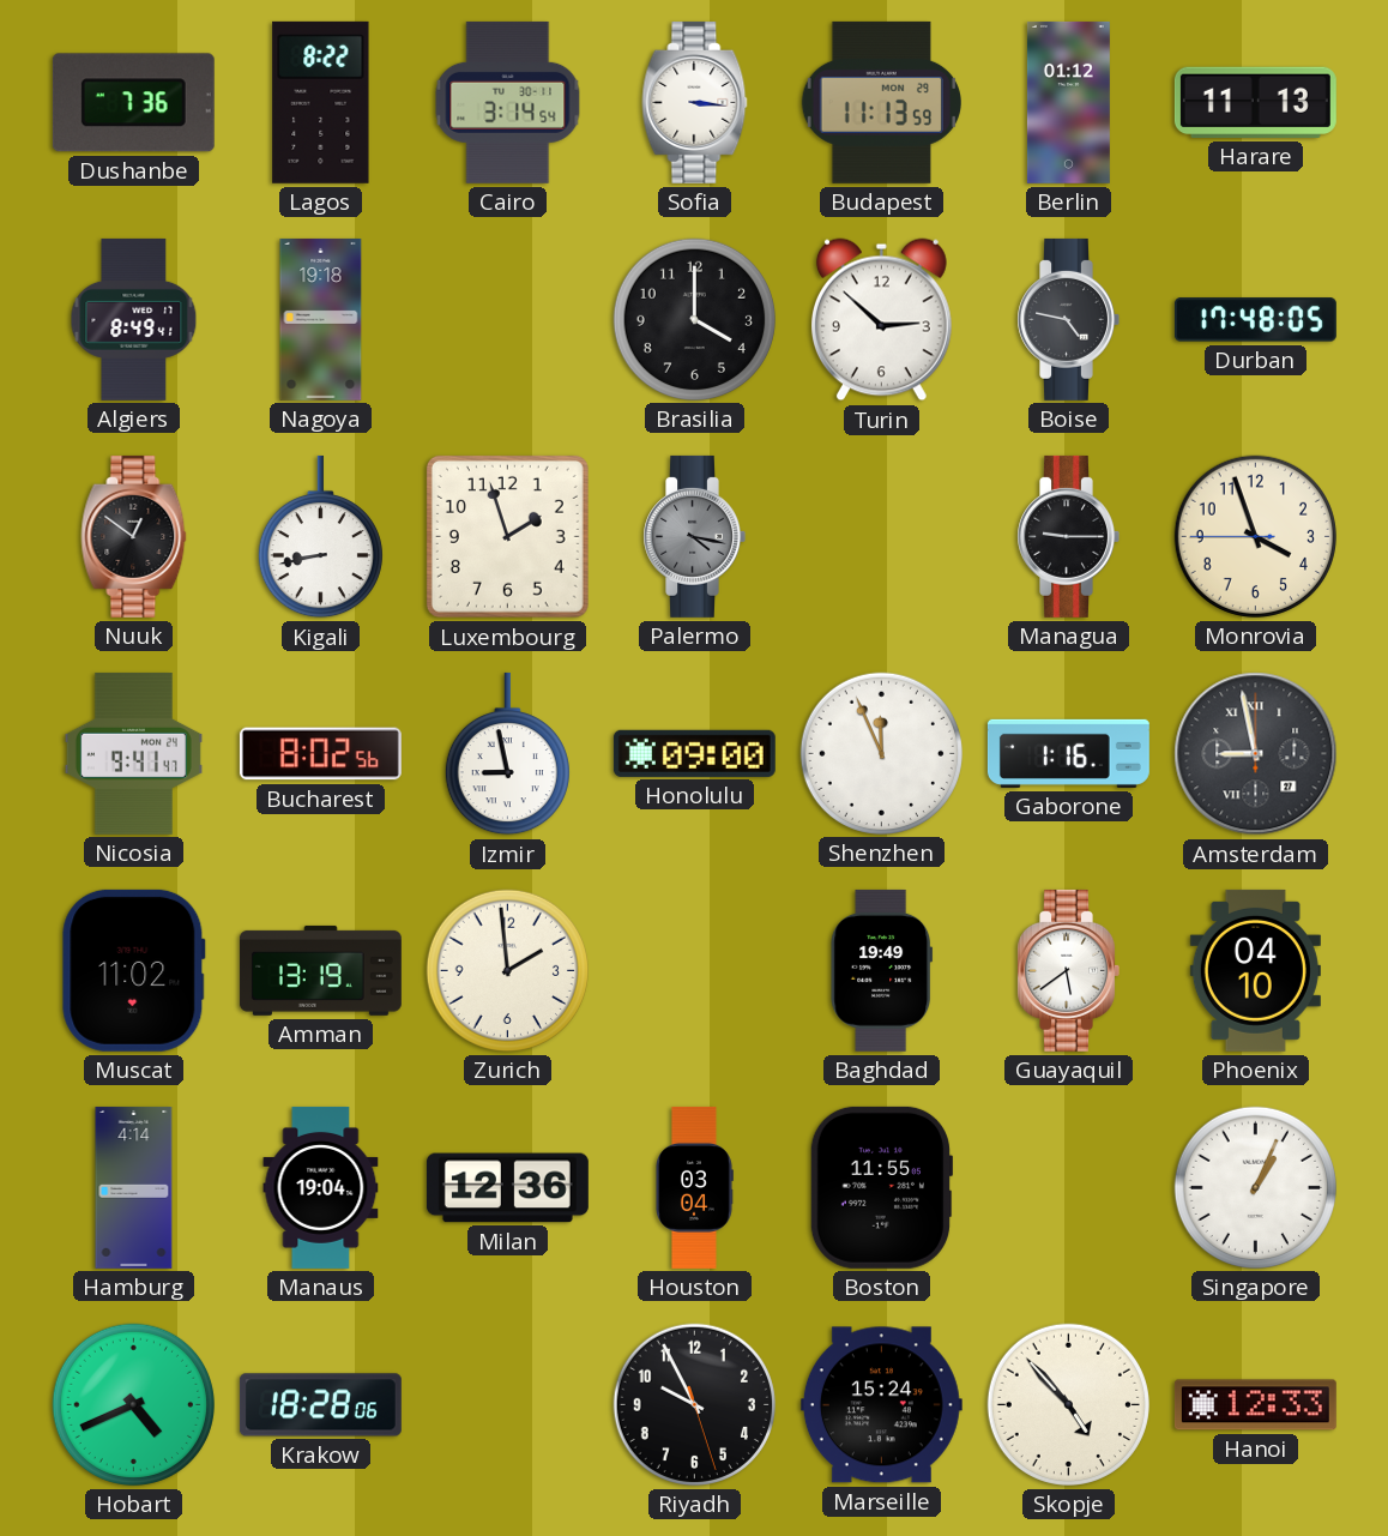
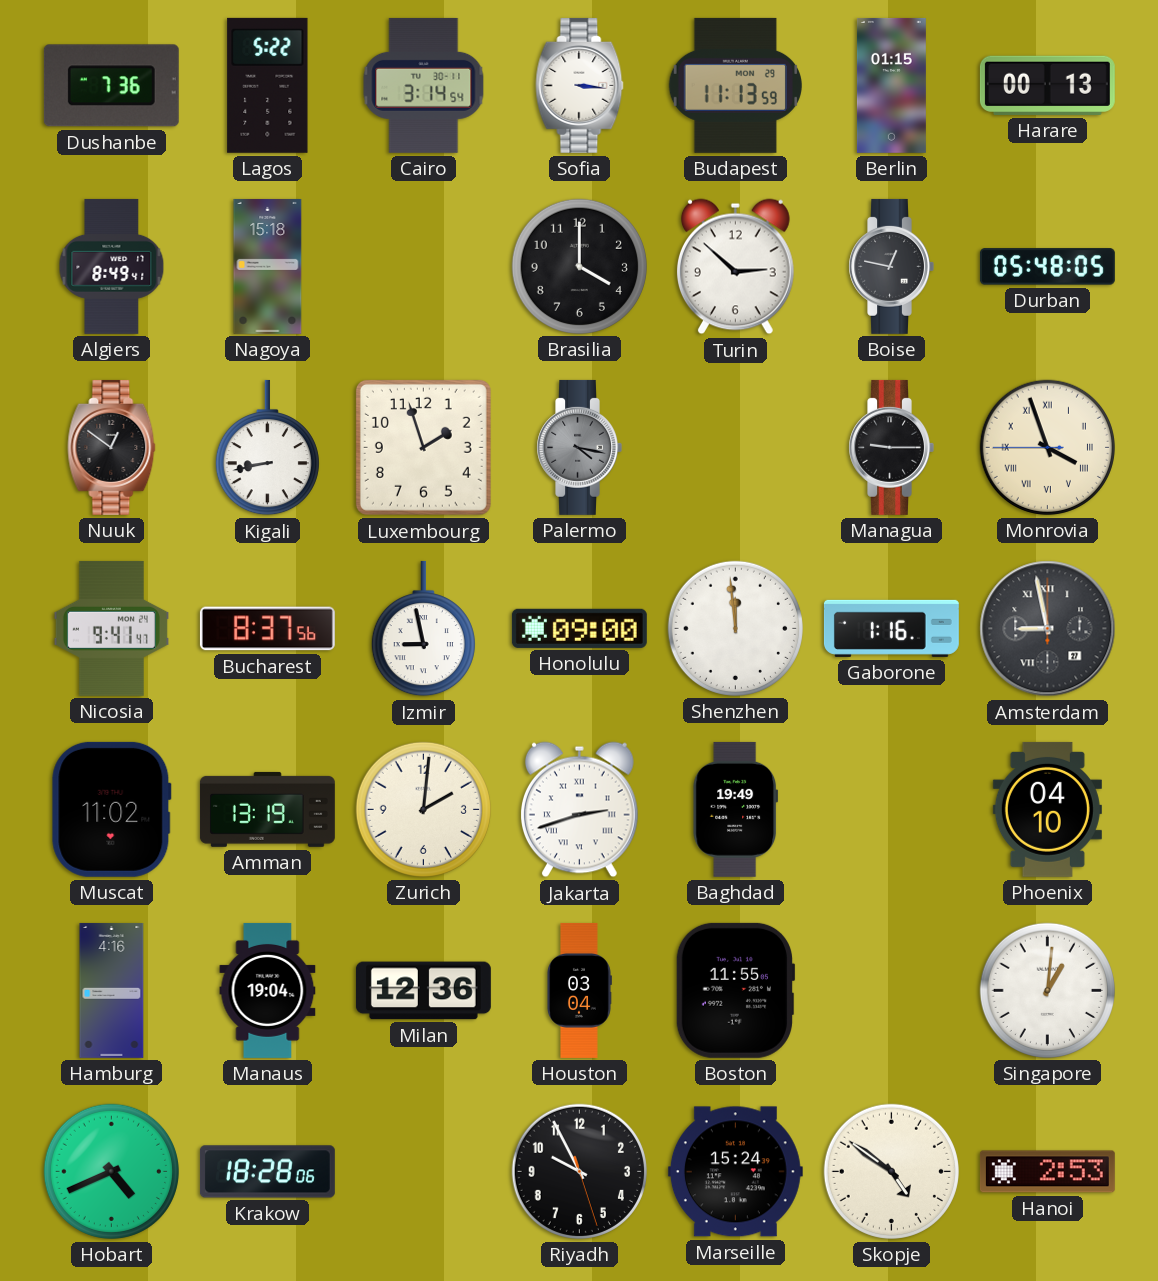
Lagos: 8:22 -> 5:22 (268, 85)
Berlin: 01:12 -> 01:15 (891, 85)
Harare: 11:13 -> 00:13 (1047, 85)
Nagoya: 19:18 -> 15:18 (268, 266)
Boise: 4:47 -> 12:47 (891, 266)
Durban: 17:48 -> 05:48 (1047, 267)
Monrovia numerals: Arabic -> Roman (1047, 447)
Bucharest: 8:02 -> 8:37 (267, 629)
Shenzhen: 11:56 -> 11:59 (735, 628)
Zurich: 1:59 -> 2:01 (423, 809)
Jakarta: none -> 2:42 (579, 810)
Guayaquil: 5:39 -> none (1068, 970)
Hamburg: 4:14 -> 4:16 (112, 990)
Singapore: 1:04 -> 1:01 (1047, 990)
Skopje: 4:53 -> 4:51 (891, 1171)
Hanoi: 12:33 -> 2:53 (1047, 1172)
